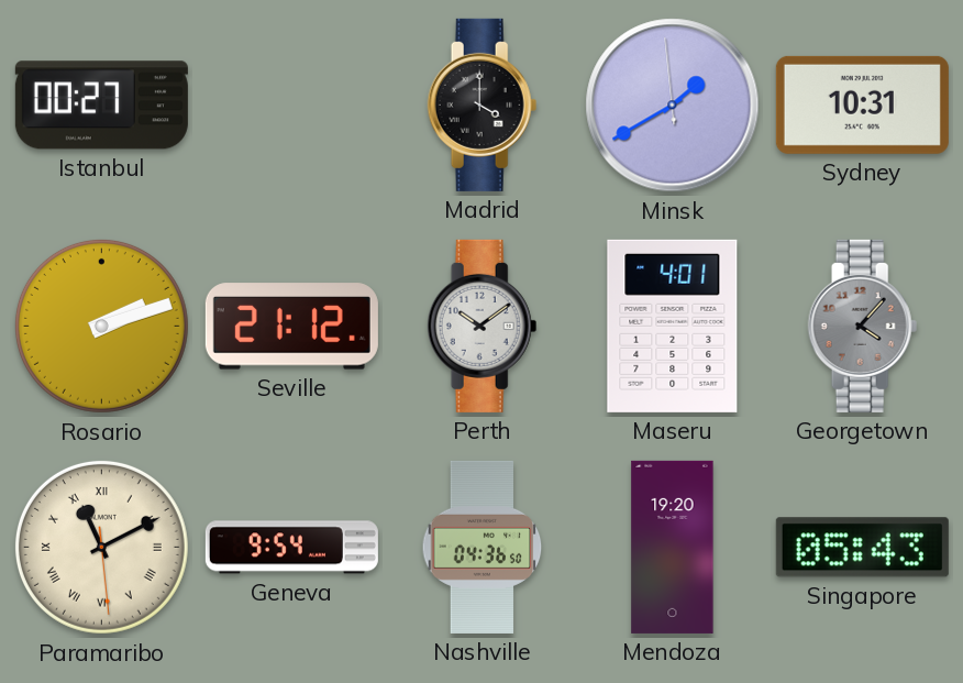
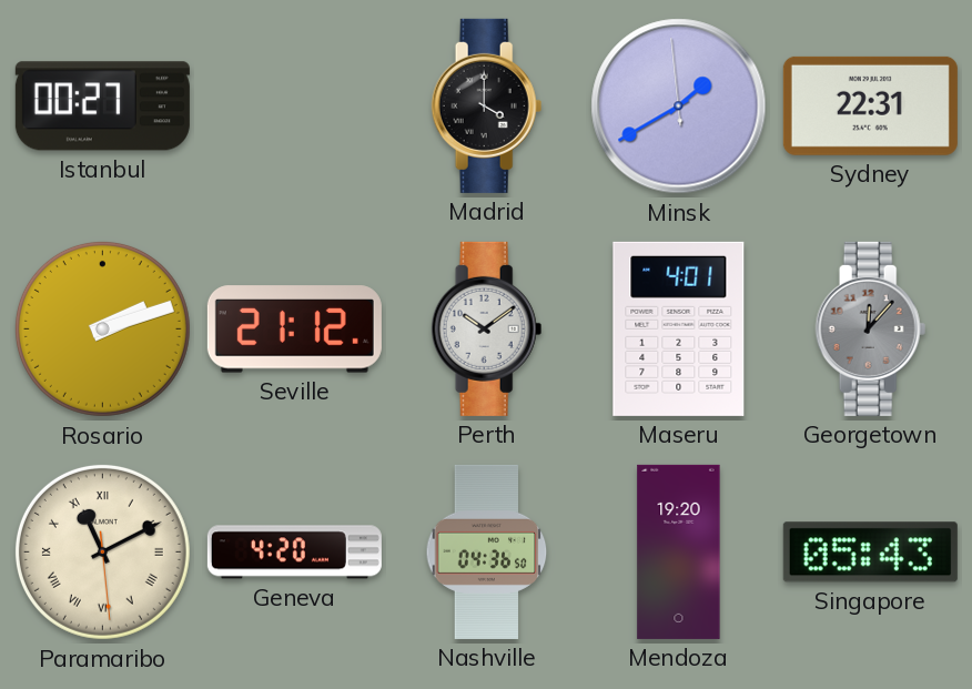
Sydney: 10:31 -> 22:31 (870, 105)
Georgetown: 4:07 -> 12:07 (871, 328)
Geneva: 9:54 -> 4:20 (294, 553)
